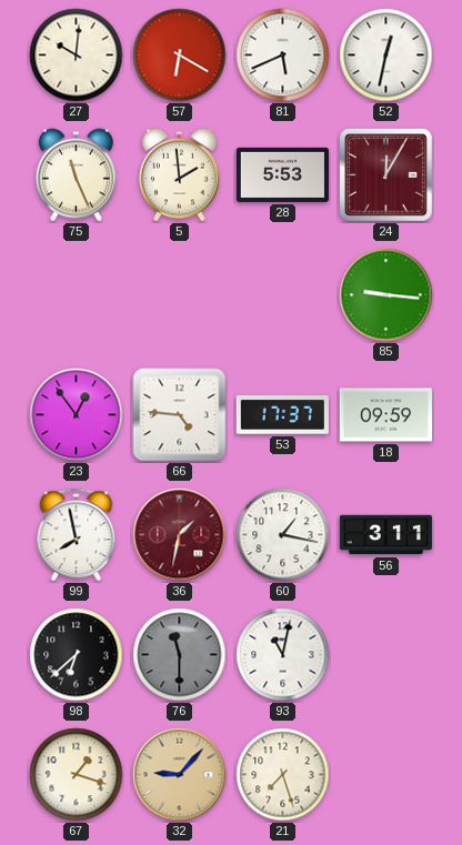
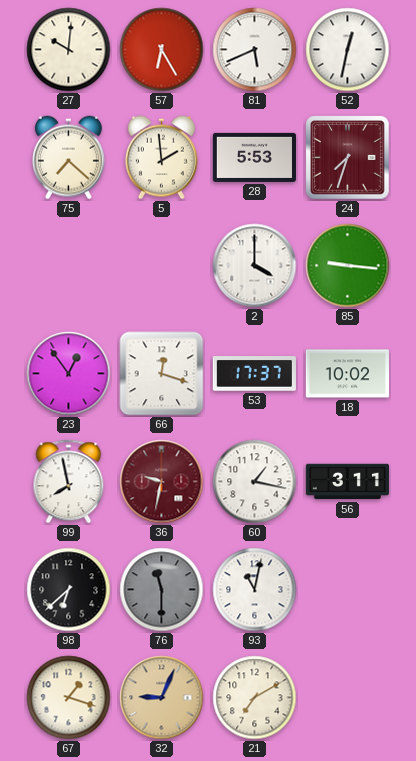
57: 6:20 -> 6:25 (162, 50)
75: 11:26 -> 7:22 (68, 158)
24: 12:05 -> 7:33 (348, 158)
2: none -> 4:00 (255, 266)
66: 4:46 -> 12:18 (162, 374)
18: 09:59 -> 10:02 (347, 374)
36: 1:32 -> 9:32 (162, 482)
32: 9:07 -> 9:04 (162, 698)
21: 7:27 -> 7:10 (255, 698)
